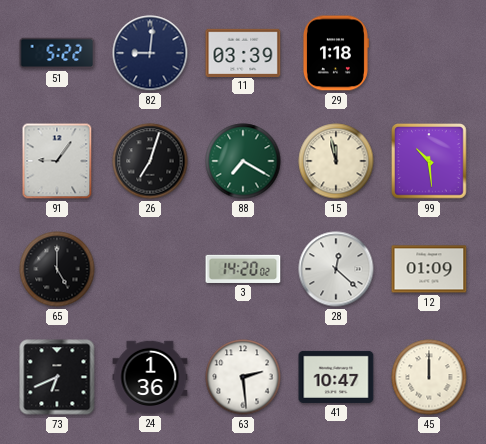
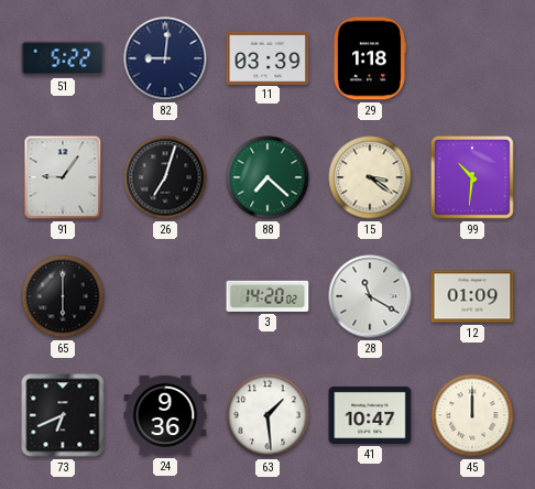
88: 7:20 -> 7:22 (267, 177)
15: 11:58 -> 3:21 (370, 177)
99: 10:29 -> 10:31 (472, 177)
65: 5:00 -> 6:00 (63, 296)
28: 12:22 -> 11:20 (370, 296)
24: 1:36 -> 9:36 (165, 415)
63: 2:29 -> 1:29 (267, 415)
